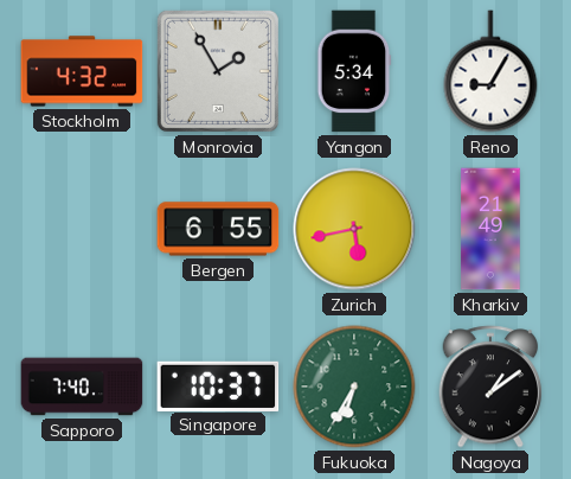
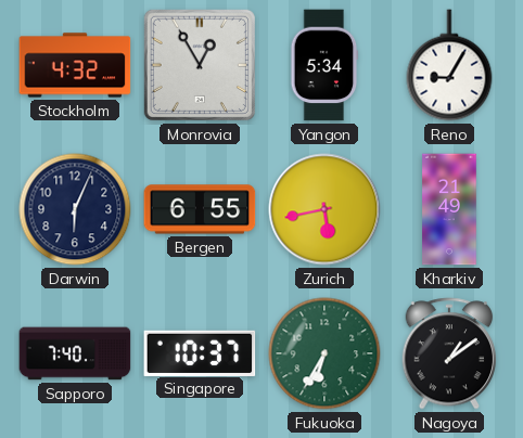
Monrovia: 1:55 -> 12:55 (200, 65)
Darwin: none -> 6:04 (75, 209)
